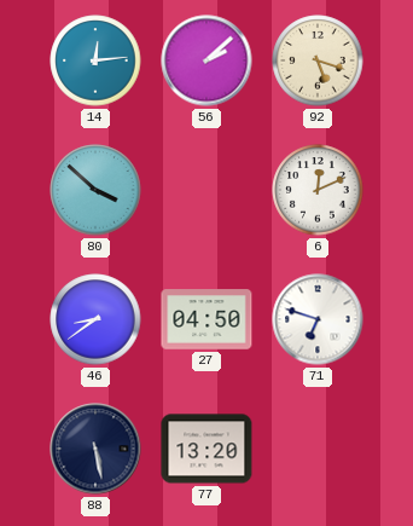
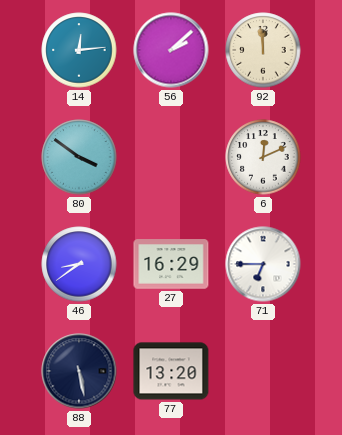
92: 5:18 -> 11:59 (263, 50)
80: 3:52 -> 3:51 (79, 157)
27: 04:50 -> 16:29 (171, 264)
71: 6:48 -> 6:45 (263, 264)
